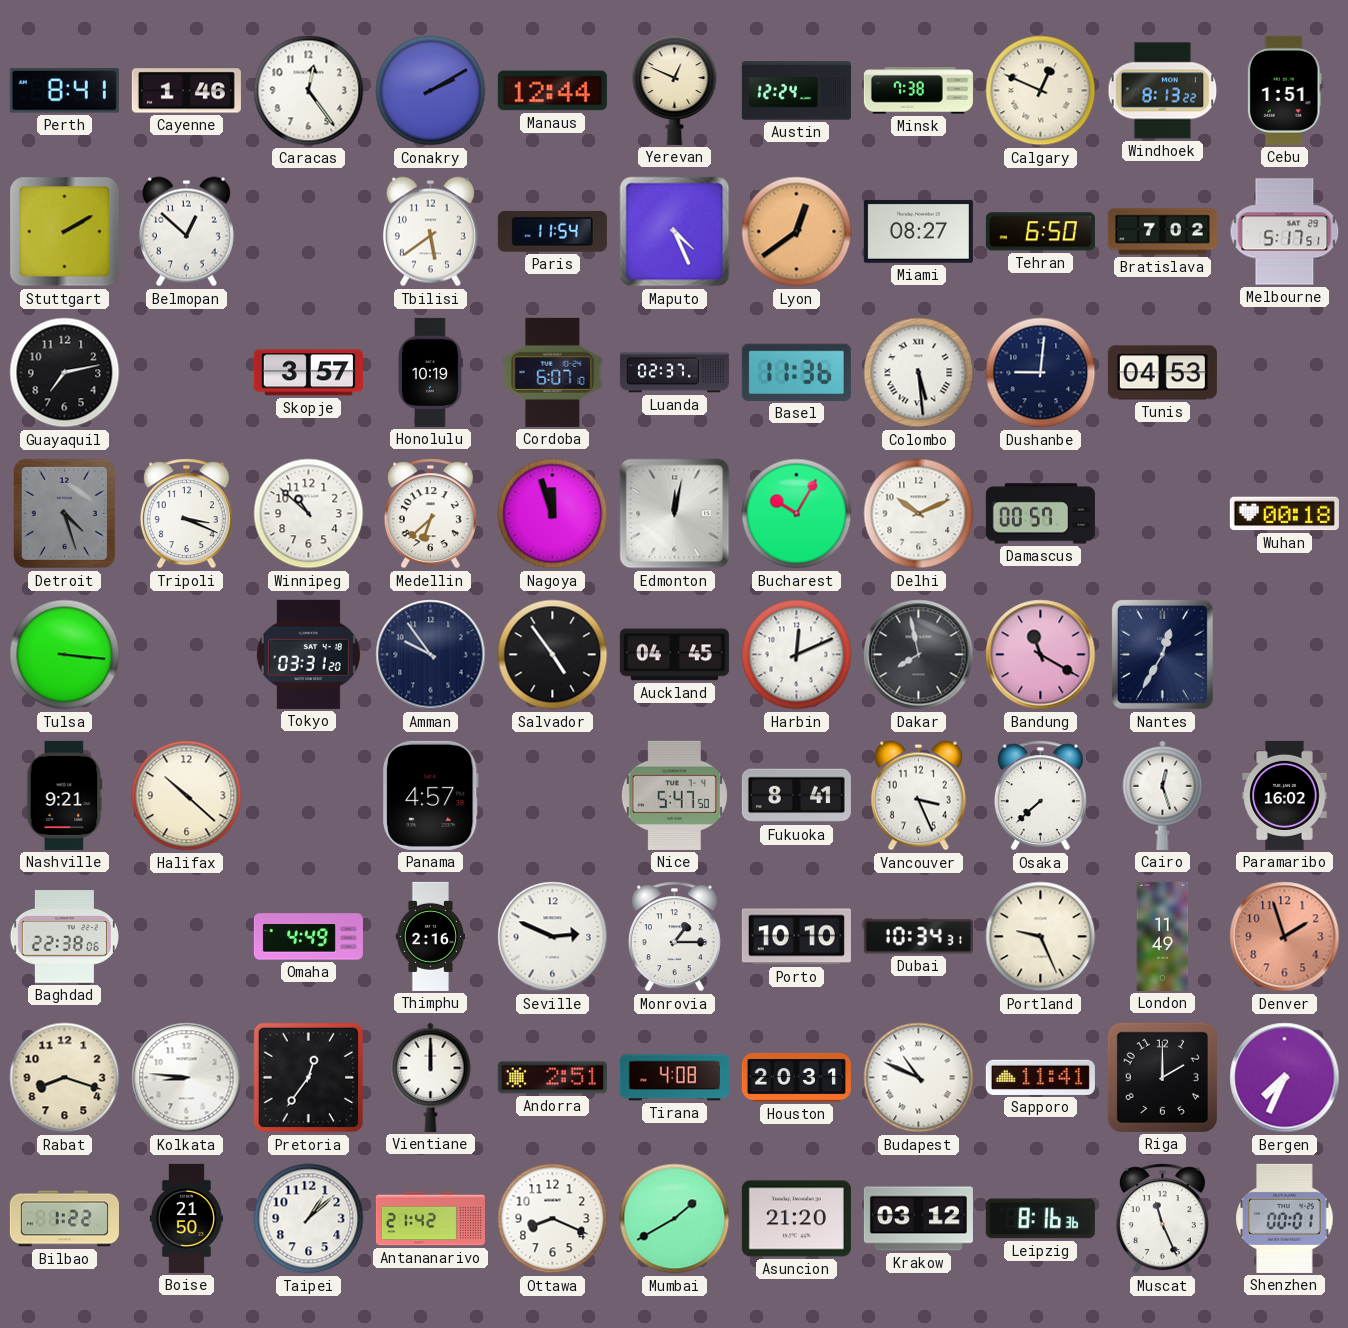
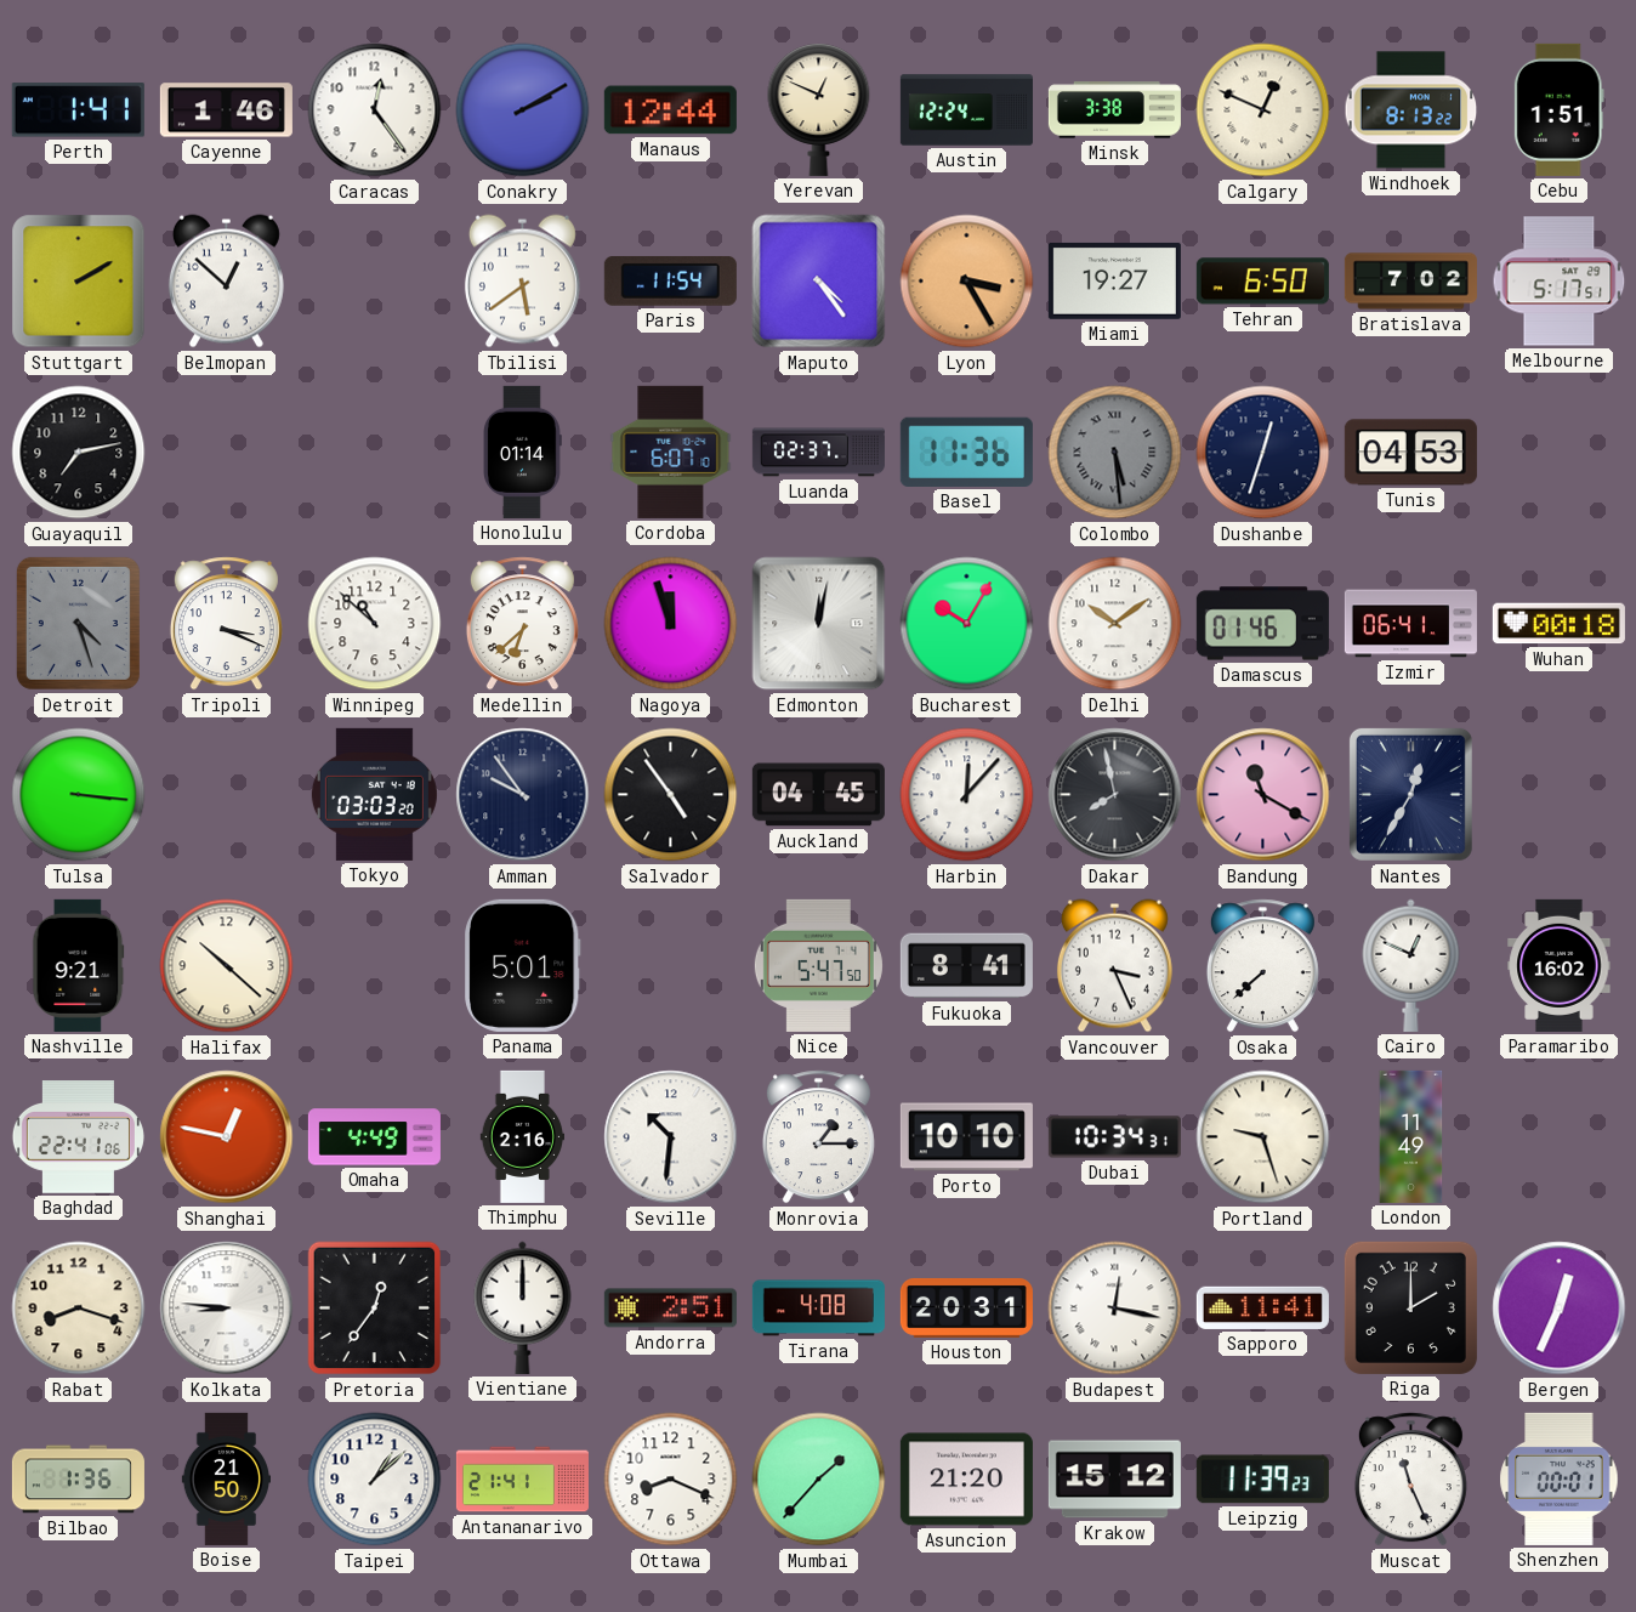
Perth: 8:41 -> 1:41 (78, 110)
Minsk: 7:38 -> 3:38 (1114, 110)
Maputo: 4:26 -> 4:24 (819, 282)
Lyon: 12:39 -> 3:25 (967, 282)
Miami: 08:27 -> 19:27 (1114, 280)
Skopje: 3:57 -> none (308, 373)
Honolulu: 10:19 -> 01:14 (523, 452)
Colombo dial: white -> grey (1115, 453)
Dushanbe: 9:01 -> 12:33 (1263, 453)
Delhi: 10:11 -> 10:09 (1115, 624)
Damascus: 00:57 -> 01:46 (1262, 624)
Izmir: none -> 06:41 (1410, 624)
Tokyo: 03:31 -> 03:03 (374, 794)
Harbin: 12:11 -> 12:07 (967, 795)
Panama: 4:57 -> 5:01 (523, 965)
Cairo: 12:27 -> 12:49 (1411, 965)
Baghdad: 22:38 -> 22:41 (78, 1137)
Shanghai: none -> 12:47 (227, 1137)
Seville: 2:49 -> 10:31 (671, 1137)
Portland: 9:26 -> 9:27 (1263, 1137)
Denver: 1:57 -> none (1285, 937)
Budapest: 10:49 -> 12:17 (1115, 1309)
Bergen: 7:34 -> 12:34 (1560, 1309)
Bilbao: 1:22 -> 1:36 (78, 1480)
Antananarivo: 21:42 -> 21:41 (522, 1480)
Mumbai: 1:40 -> 1:37 (819, 1480)
Krakow: 03:12 -> 15:12 (1114, 1480)
Leipzig: 8:16 -> 11:39 (1262, 1480)
